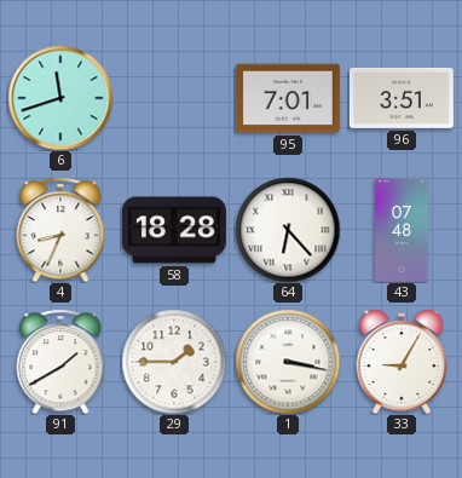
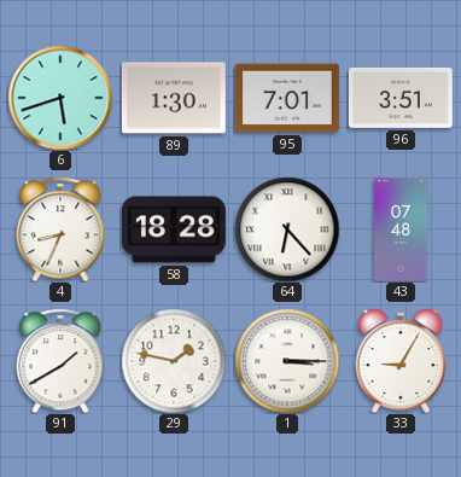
6: 11:42 -> 5:42 (60, 98)
89: none -> 1:30 (174, 98)
29: 1:45 -> 1:47 (174, 361)
1: 3:17 -> 3:15 (287, 361)
